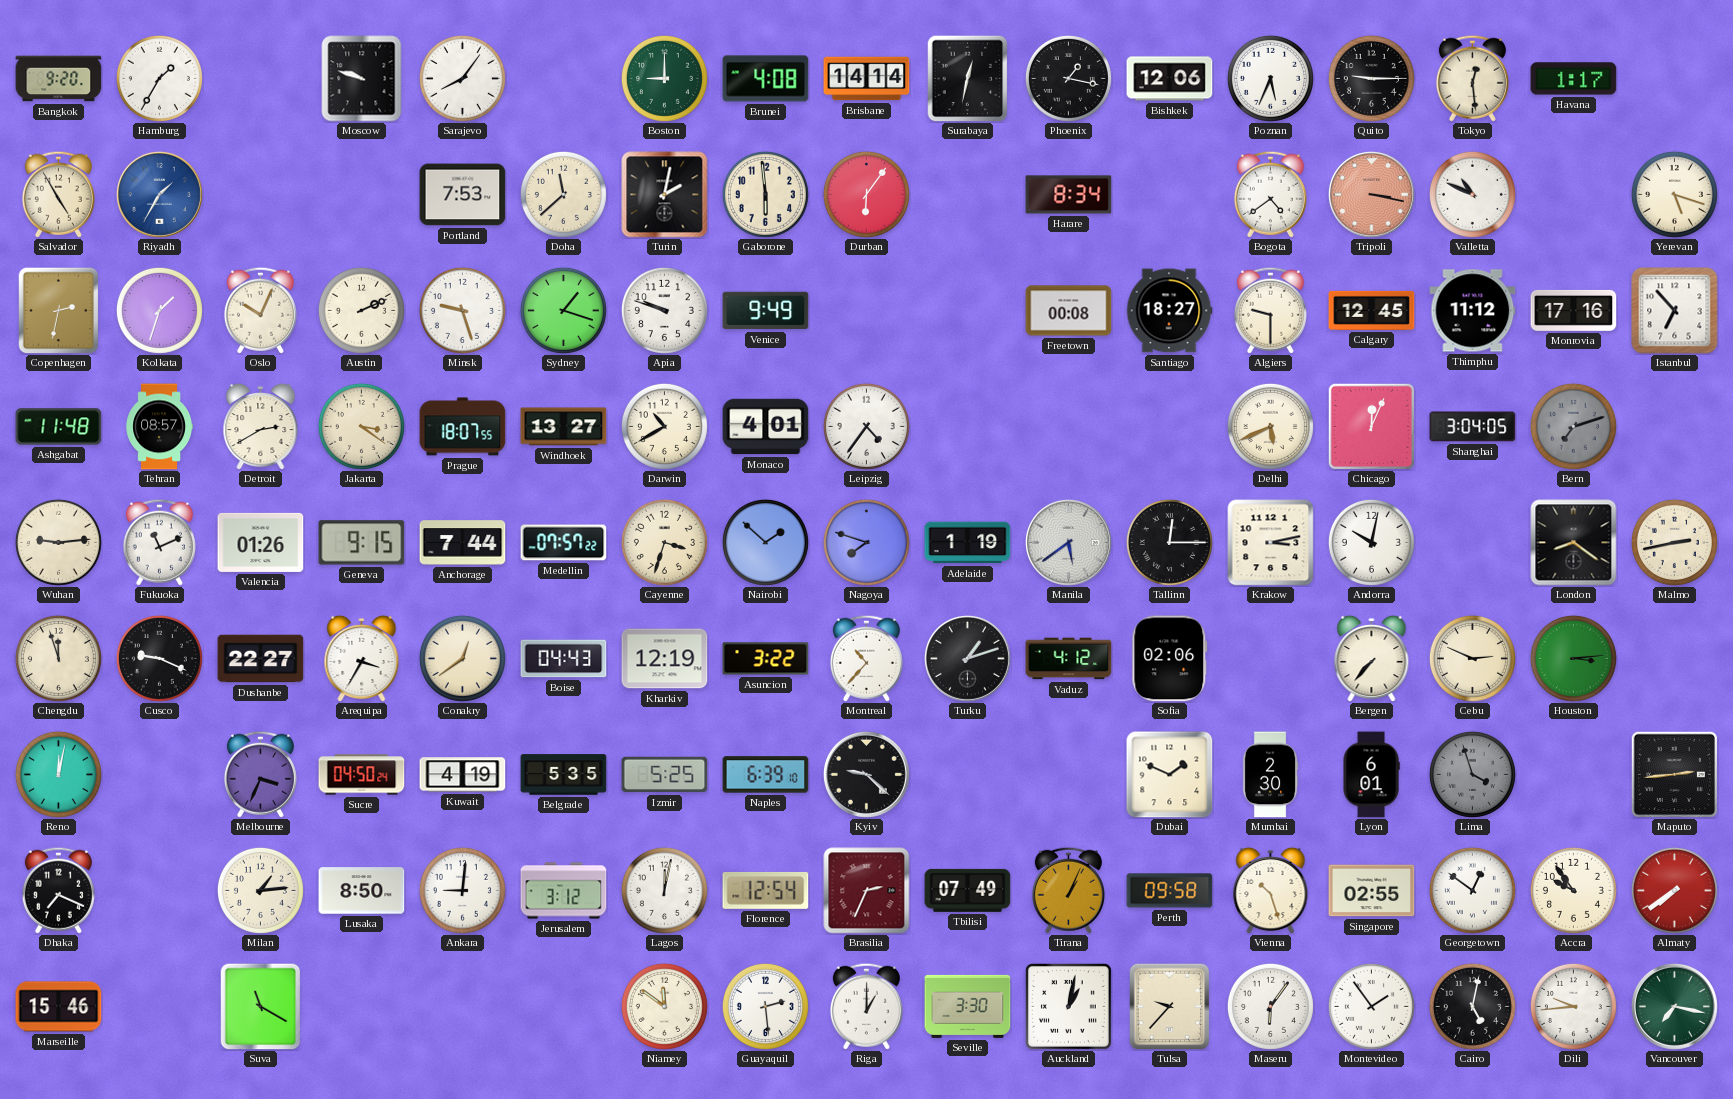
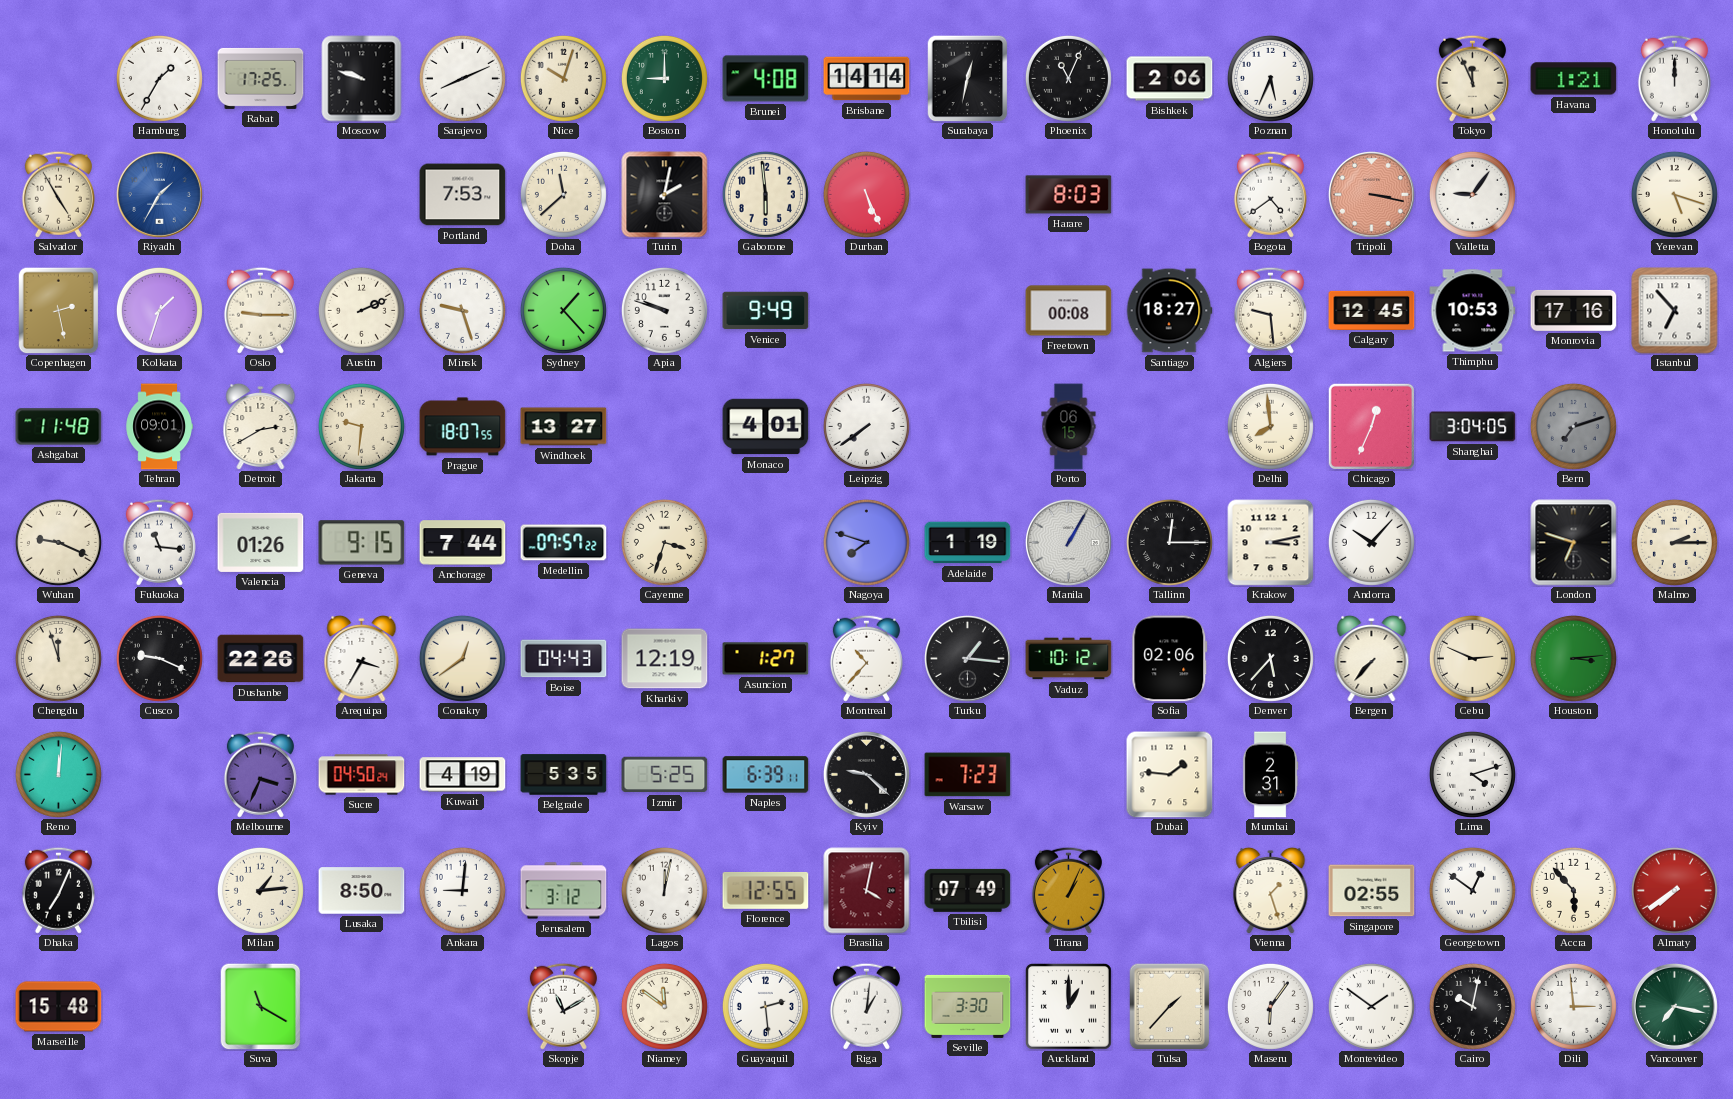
Bangkok: 9:20 -> none (59, 79)
Rabat: none -> 17:25 (261, 78)
Sarajevo: 8:06 -> 8:11 (462, 78)
Nice: none -> 10:03 (563, 78)
Phoenix: 1:17 -> 11:04 (1068, 78)
Bishkek: 12:06 -> 2:06 (1170, 79)
Quito: 9:15 -> none (1371, 78)
Tokyo: 12:29 -> 11:56 (1472, 78)
Havana: 1:17 -> 1:21 (1574, 79)
Honolulu: none -> 12:00 (1674, 78)
Durban: 6:06 -> 5:26 (866, 194)
Harare: 8:34 -> 8:03 (1069, 195)
Valletta: 10:49 -> 9:06 (1472, 194)
Copenhagen: 2:32 -> 2:28 (59, 310)
Oslo: 10:04 -> 9:15 (260, 310)
Sydney: 1:18 -> 1:23 (563, 310)
Algiers: 9:30 -> 9:29 (1270, 310)
Thimphu: 11:12 -> 10:53 (1473, 311)
Tehran: 08:57 -> 09:01 (159, 427)
Jakarta: 3:21 -> 9:31 (361, 426)
Darwin: 10:40 -> none (664, 426)
Leipzig: 4:36 -> 7:39 (866, 426)
Porto: none -> 06:15 (1069, 427)
Delhi: 5:41 -> 7:59 (1270, 426)
Chicago: 12:04 -> 12:34 (1371, 426)
Wuhan: 9:14 -> 9:19 (58, 542)
Fukuoka: 11:11 -> 11:16 (159, 542)
Nairobi: 1:52 -> none (765, 542)
Manila: 5:39 -> 1:05 (1068, 542)
Andorra: 10:02 -> 10:07 (1371, 542)
London: 8:21 -> 6:48 (1574, 543)
Malmo: 2:43 -> 2:15 (1674, 542)
Dushanbe: 22:27 -> 22:26 (261, 659)
Asuncion: 3:22 -> 1:27 (766, 659)
Turku: 1:12 -> 1:16 (967, 658)
Vaduz: 4:12 -> 10:12 (1069, 659)
Denver: none -> 5:37 (1270, 658)
Reno: 12:02 -> 12:01 (58, 774)
Naples: 6:39:10 -> 6:39:11 (766, 775)
Warsaw: none -> 7:23 (968, 775)
Dubai: 1:49 -> 1:46 (1170, 775)
Mumbai: 2:30 -> 2:31 (1270, 775)
Lyon: 6:01 -> none (1371, 775)
Lima: 3:57 -> 4:12 (1472, 774)
Lima dial: grey -> white (1472, 774)
Maputo: 2:44 -> none (1674, 774)
Dhaka: 7:19 -> 7:04 (58, 890)
Florence: 12:54 -> 12:55 (766, 890)
Brasilia: 2:34 -> 4:02 (867, 891)
Perth: 09:58 -> none (1170, 891)
Vienna: 10:27 -> 1:27 (1271, 890)
Accra: 9:54 -> 5:53 (1573, 890)
Marseille: 15:46 -> 15:48 (59, 1007)
Skopje: none -> 11:10 (563, 1006)
Riga: 1:00 -> 1:01 (866, 1006)
Auckland: 1:02 -> 1:00 (1068, 1006)
Tulsa: 9:37 -> 1:37 (1170, 1006)
Montevideo: 1:54 -> 1:51 (1371, 1006)
Cairo: 5:02 -> 10:02 (1472, 1006)
Dili: 9:44 -> 2:59 (1573, 1006)
